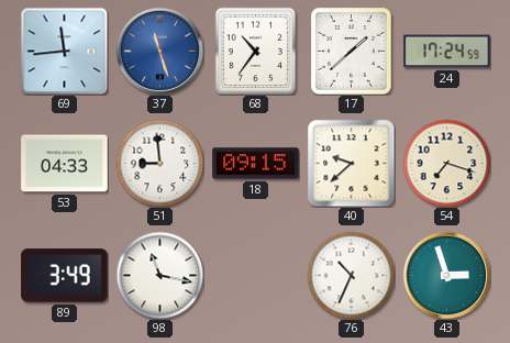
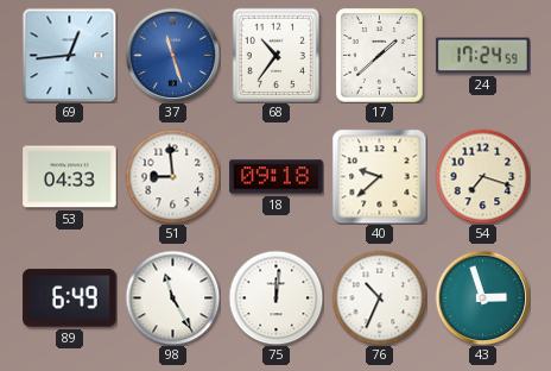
69: 11:44 -> 12:44 (69, 55)
18: 09:15 -> 09:18 (277, 177)
89: 3:49 -> 6:49 (70, 298)
98: 11:17 -> 11:25 (172, 297)
75: none -> 12:01 (275, 297)
